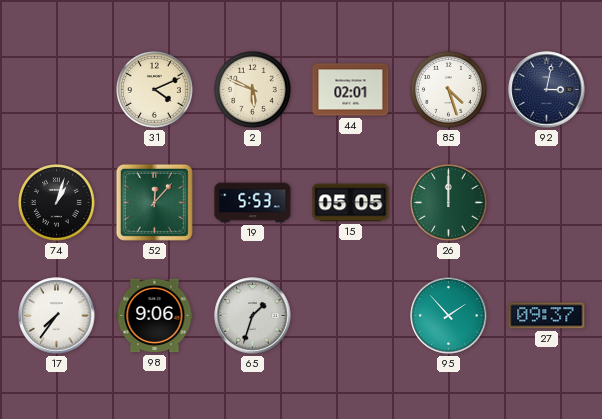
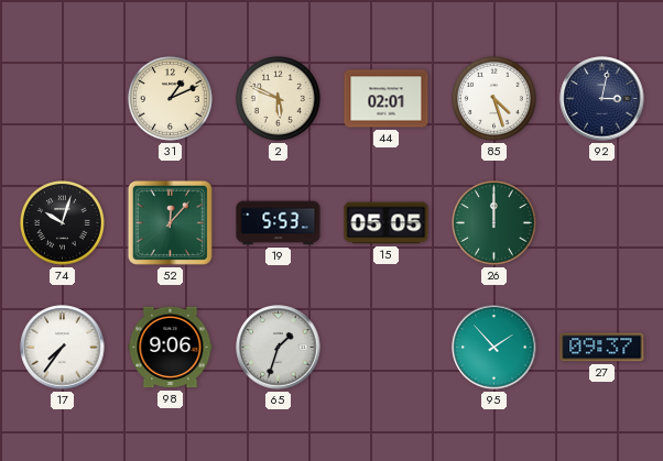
31: 4:11 -> 1:11 (171, 99)
74: 1:03 -> 10:03 (63, 223)
